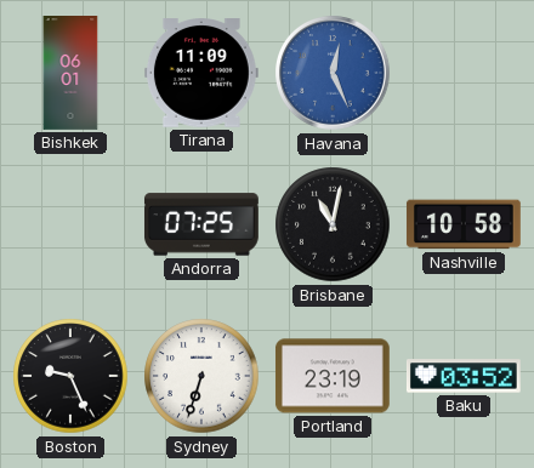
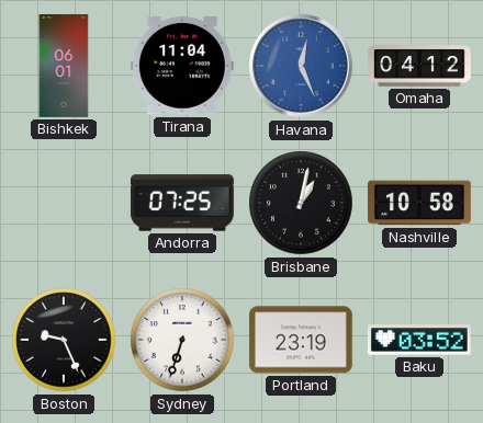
Tirana: 11:09 -> 11:04 (182, 67)
Omaha: none -> 04:12 (420, 66)
Brisbane: 11:02 -> 1:02 (301, 203)
